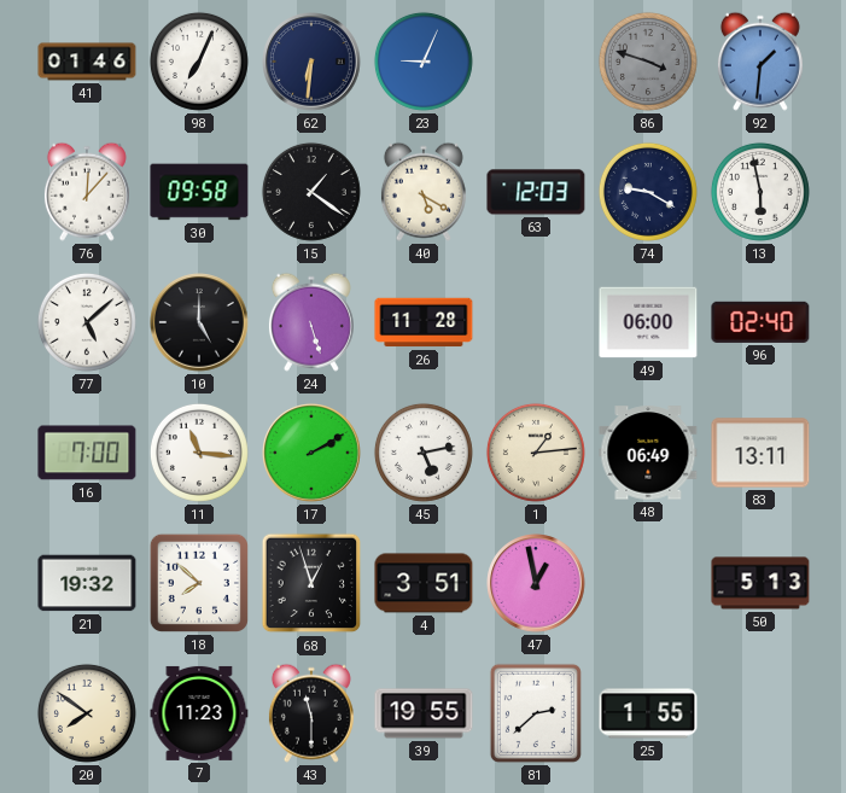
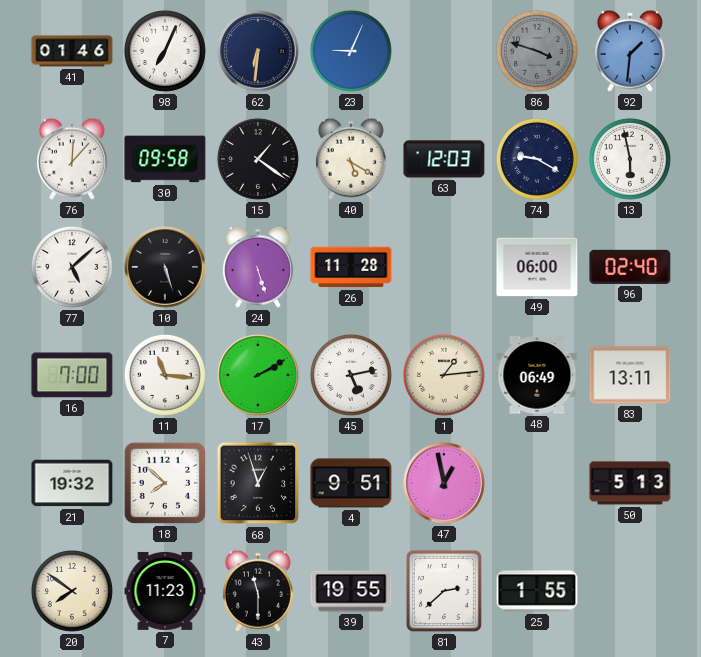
10: 5:00 -> 5:27 (165, 267)
4: 3:51 -> 9:51 (351, 483)
